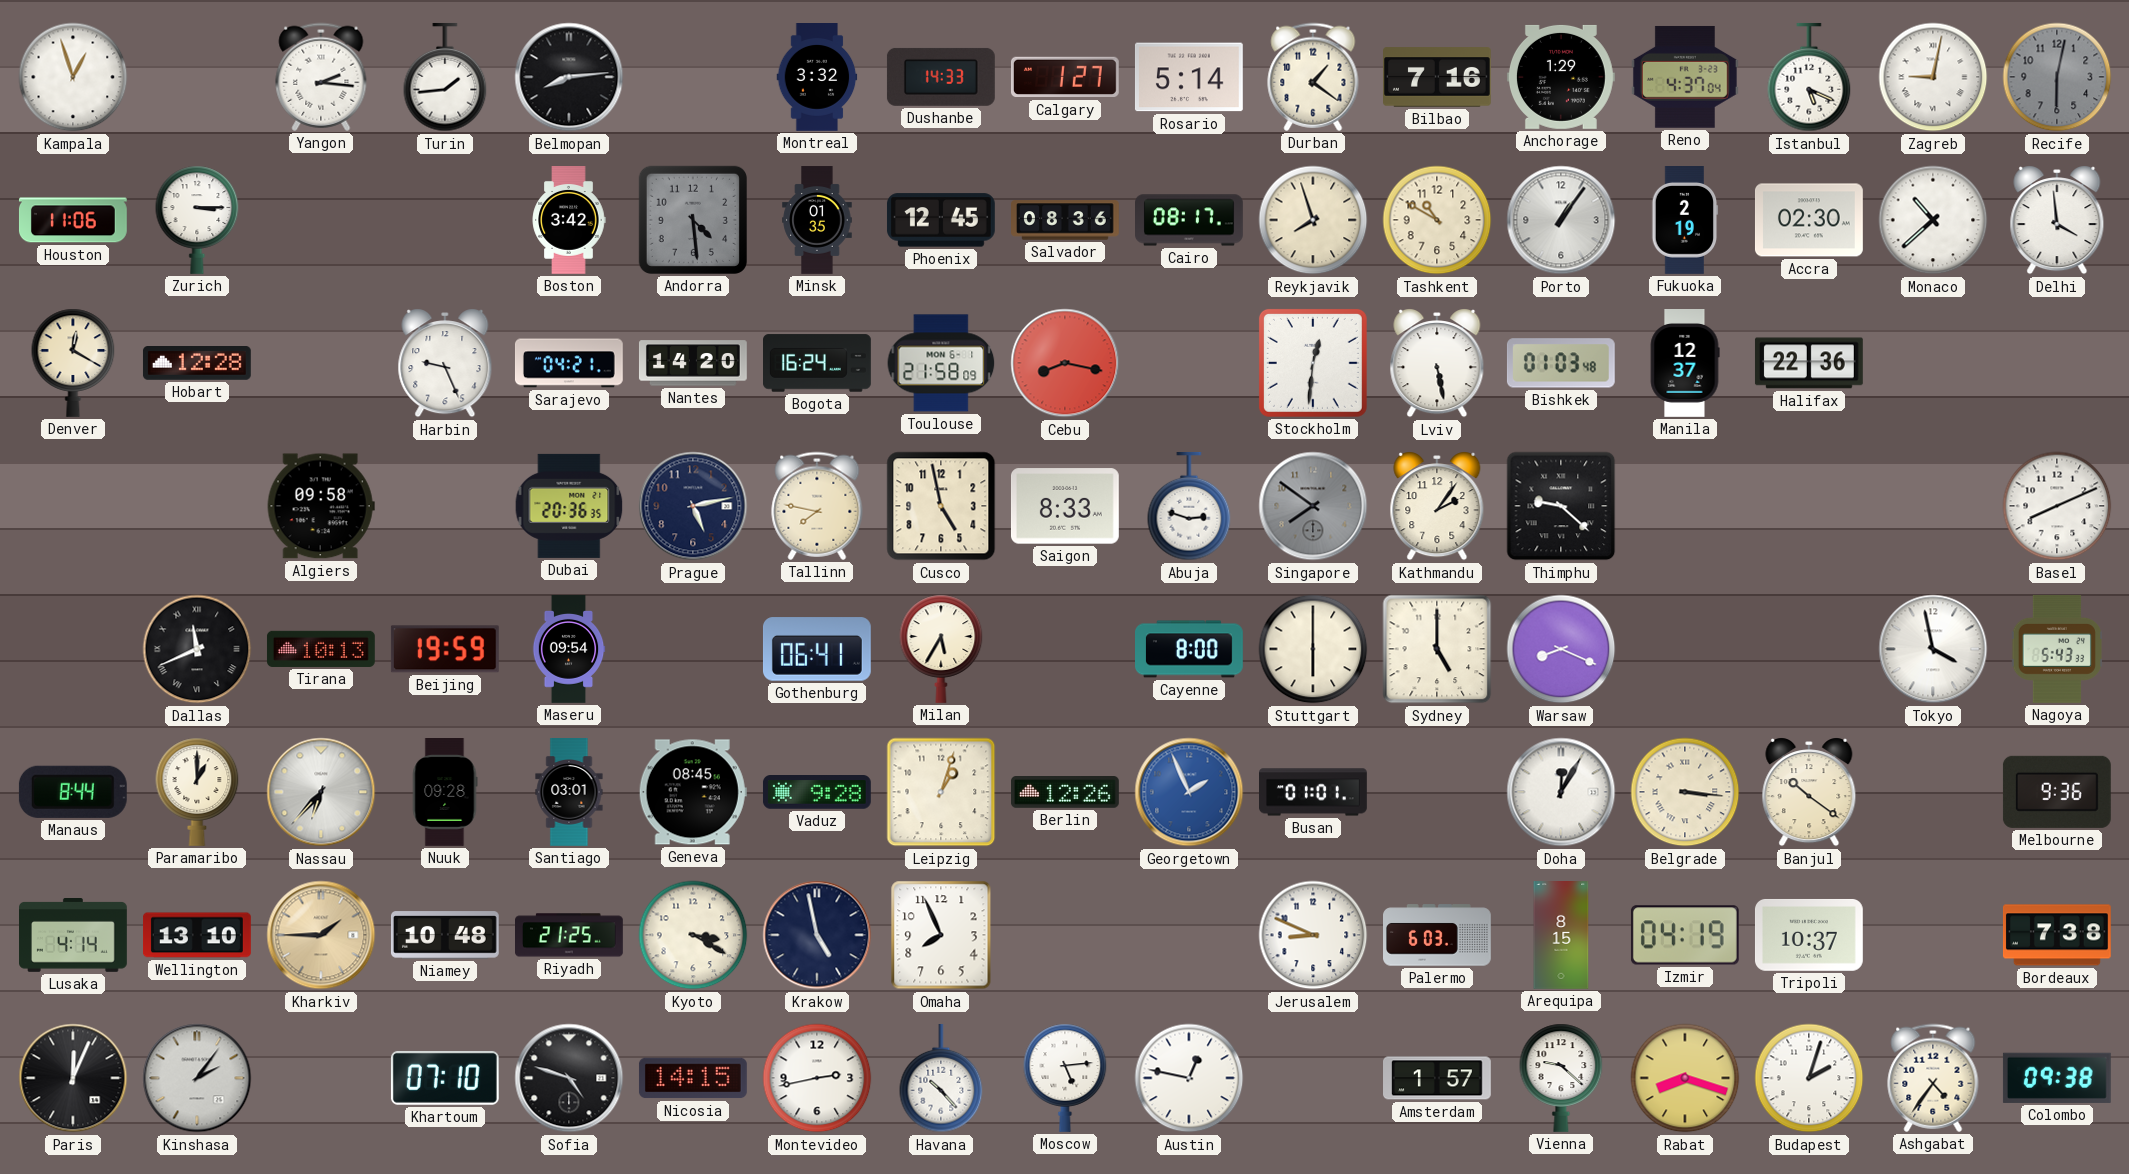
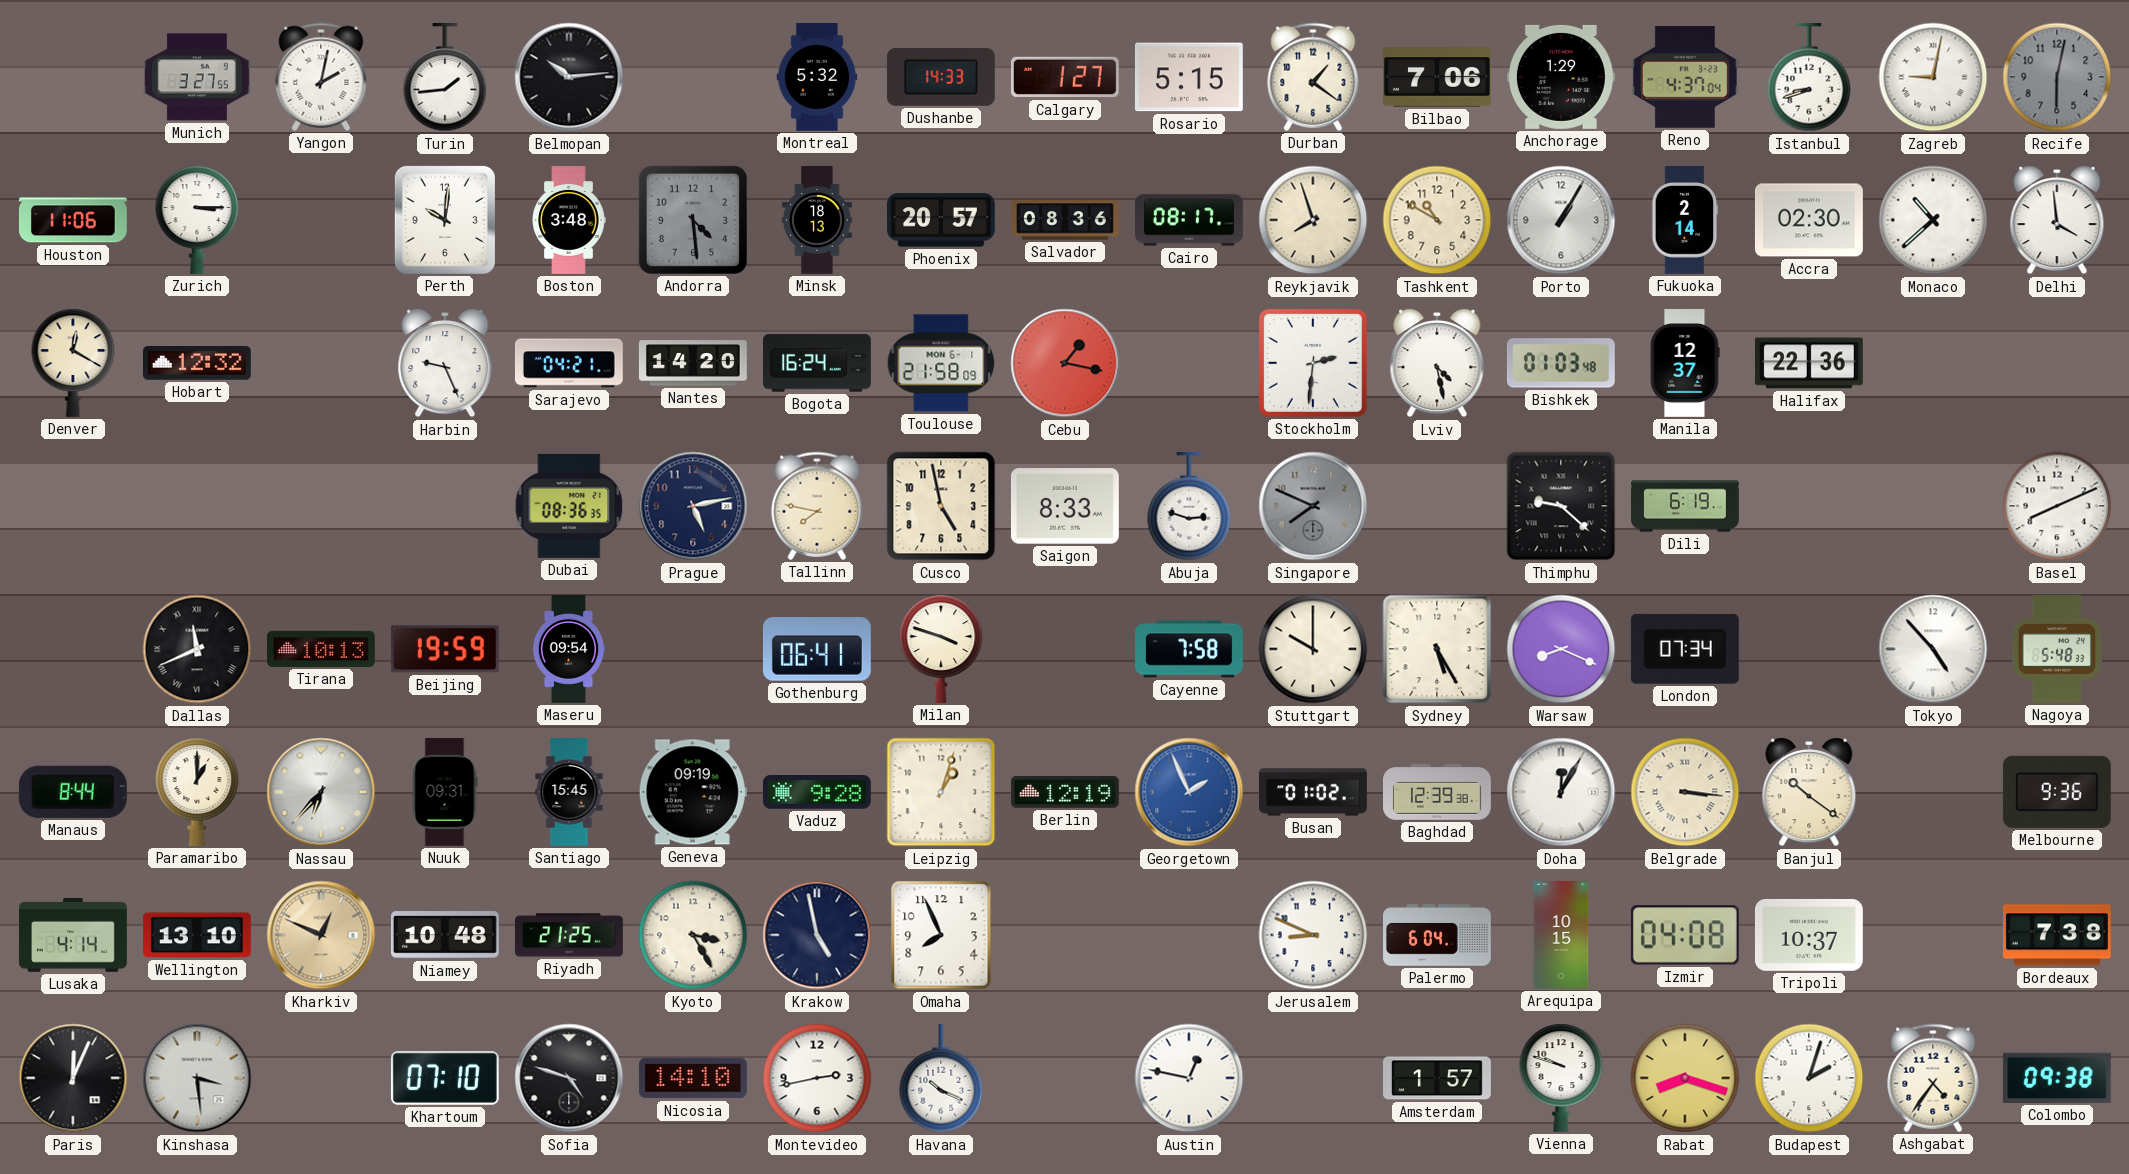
Kampala: 12:57 -> none (73, 77)
Munich: none -> 3:27 (197, 77)
Yangon: 2:16 -> 2:02 (321, 77)
Belmopan: 8:14 -> 10:14 (569, 77)
Montreal: 3:32 -> 5:32 (817, 78)
Rosario: 5:14 -> 5:15 (1189, 77)
Bilbao: 7:16 -> 7:06 (1438, 77)
Istanbul: 5:19 -> 8:42 (1809, 78)
Perth: none -> 10:01 (445, 220)
Boston: 3:42 -> 3:48 (569, 221)
Minsk: 01:35 -> 18:13 (817, 220)
Phoenix: 12:45 -> 20:57 (941, 220)
Porto: 1:06 -> 1:05 (1561, 220)
Fukuoka: 2:19 -> 2:14 (1685, 221)
Hobart: 12:28 -> 12:32 (197, 364)
Cebu: 8:17 -> 1:17 (1065, 363)
Stockholm: 12:31 -> 2:31 (1313, 363)
Lviv: 5:28 -> 4:28 (1437, 363)
Algiers: 09:58 -> none (321, 506)
Dubai: 20:36 -> 08:36 (569, 506)
Singapore: 7:51 -> 7:49 (1313, 506)
Kathmandu: 2:06 -> none (1437, 506)
Dili: none -> 6:19 (1686, 506)
Milan: 5:35 -> 3:48 (941, 649)
Cayenne: 8:00 -> 7:58 (1190, 649)
Stuttgart: 6:00 -> 10:00 (1313, 649)
Sydney: 5:00 -> 5:25 (1437, 649)
London: none -> 07:34 (1685, 649)
Tokyo: 3:58 -> 4:53 (1933, 649)
Nagoya: 5:43 -> 5:48 (2056, 650)
Nuuk: 09:28 -> 09:31 (445, 793)
Santiago: 03:01 -> 15:45 (569, 793)
Geneva: 08:45 -> 09:19 (693, 792)
Berlin: 12:26 -> 12:19 (1066, 792)
Busan: 01:01 -> 01:02 (1314, 792)
Baghdad: none -> 12:39 (1438, 792)
Kharkiv: 1:45 -> 12:49 (321, 935)
Kyoto: 3:20 -> 3:25 (693, 935)
Palermo: 6:03 -> 6:04 (1438, 935)
Arequipa: 8:15 -> 10:15 (1561, 936)
Izmir: 04:19 -> 04:08 (1685, 935)
Kinshasa: 2:06 -> 3:29 (197, 1078)
Nicosia: 14:15 -> 14:10 (693, 1078)
Havana: 10:23 -> 10:19 (941, 1079)
Moscow: 5:14 -> none (1065, 1078)
Vienna: 9:22 -> 9:48 (1561, 1078)
